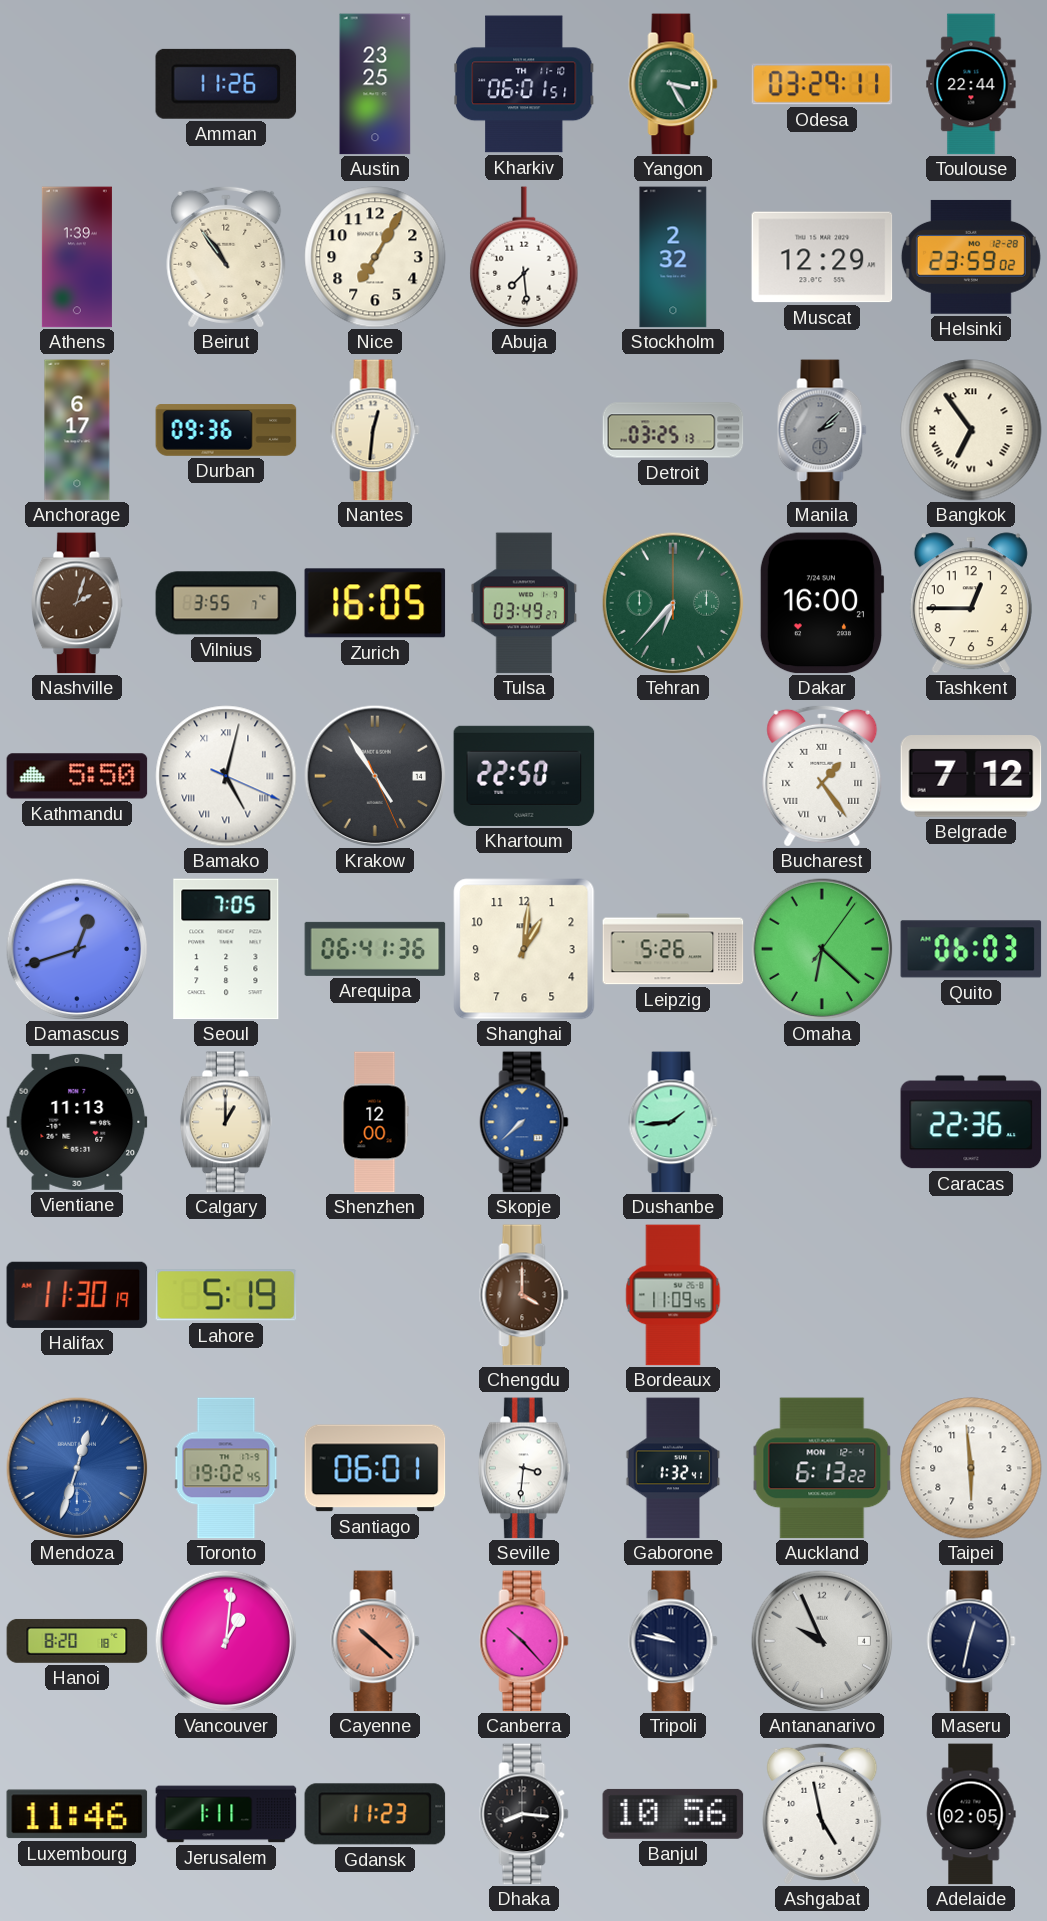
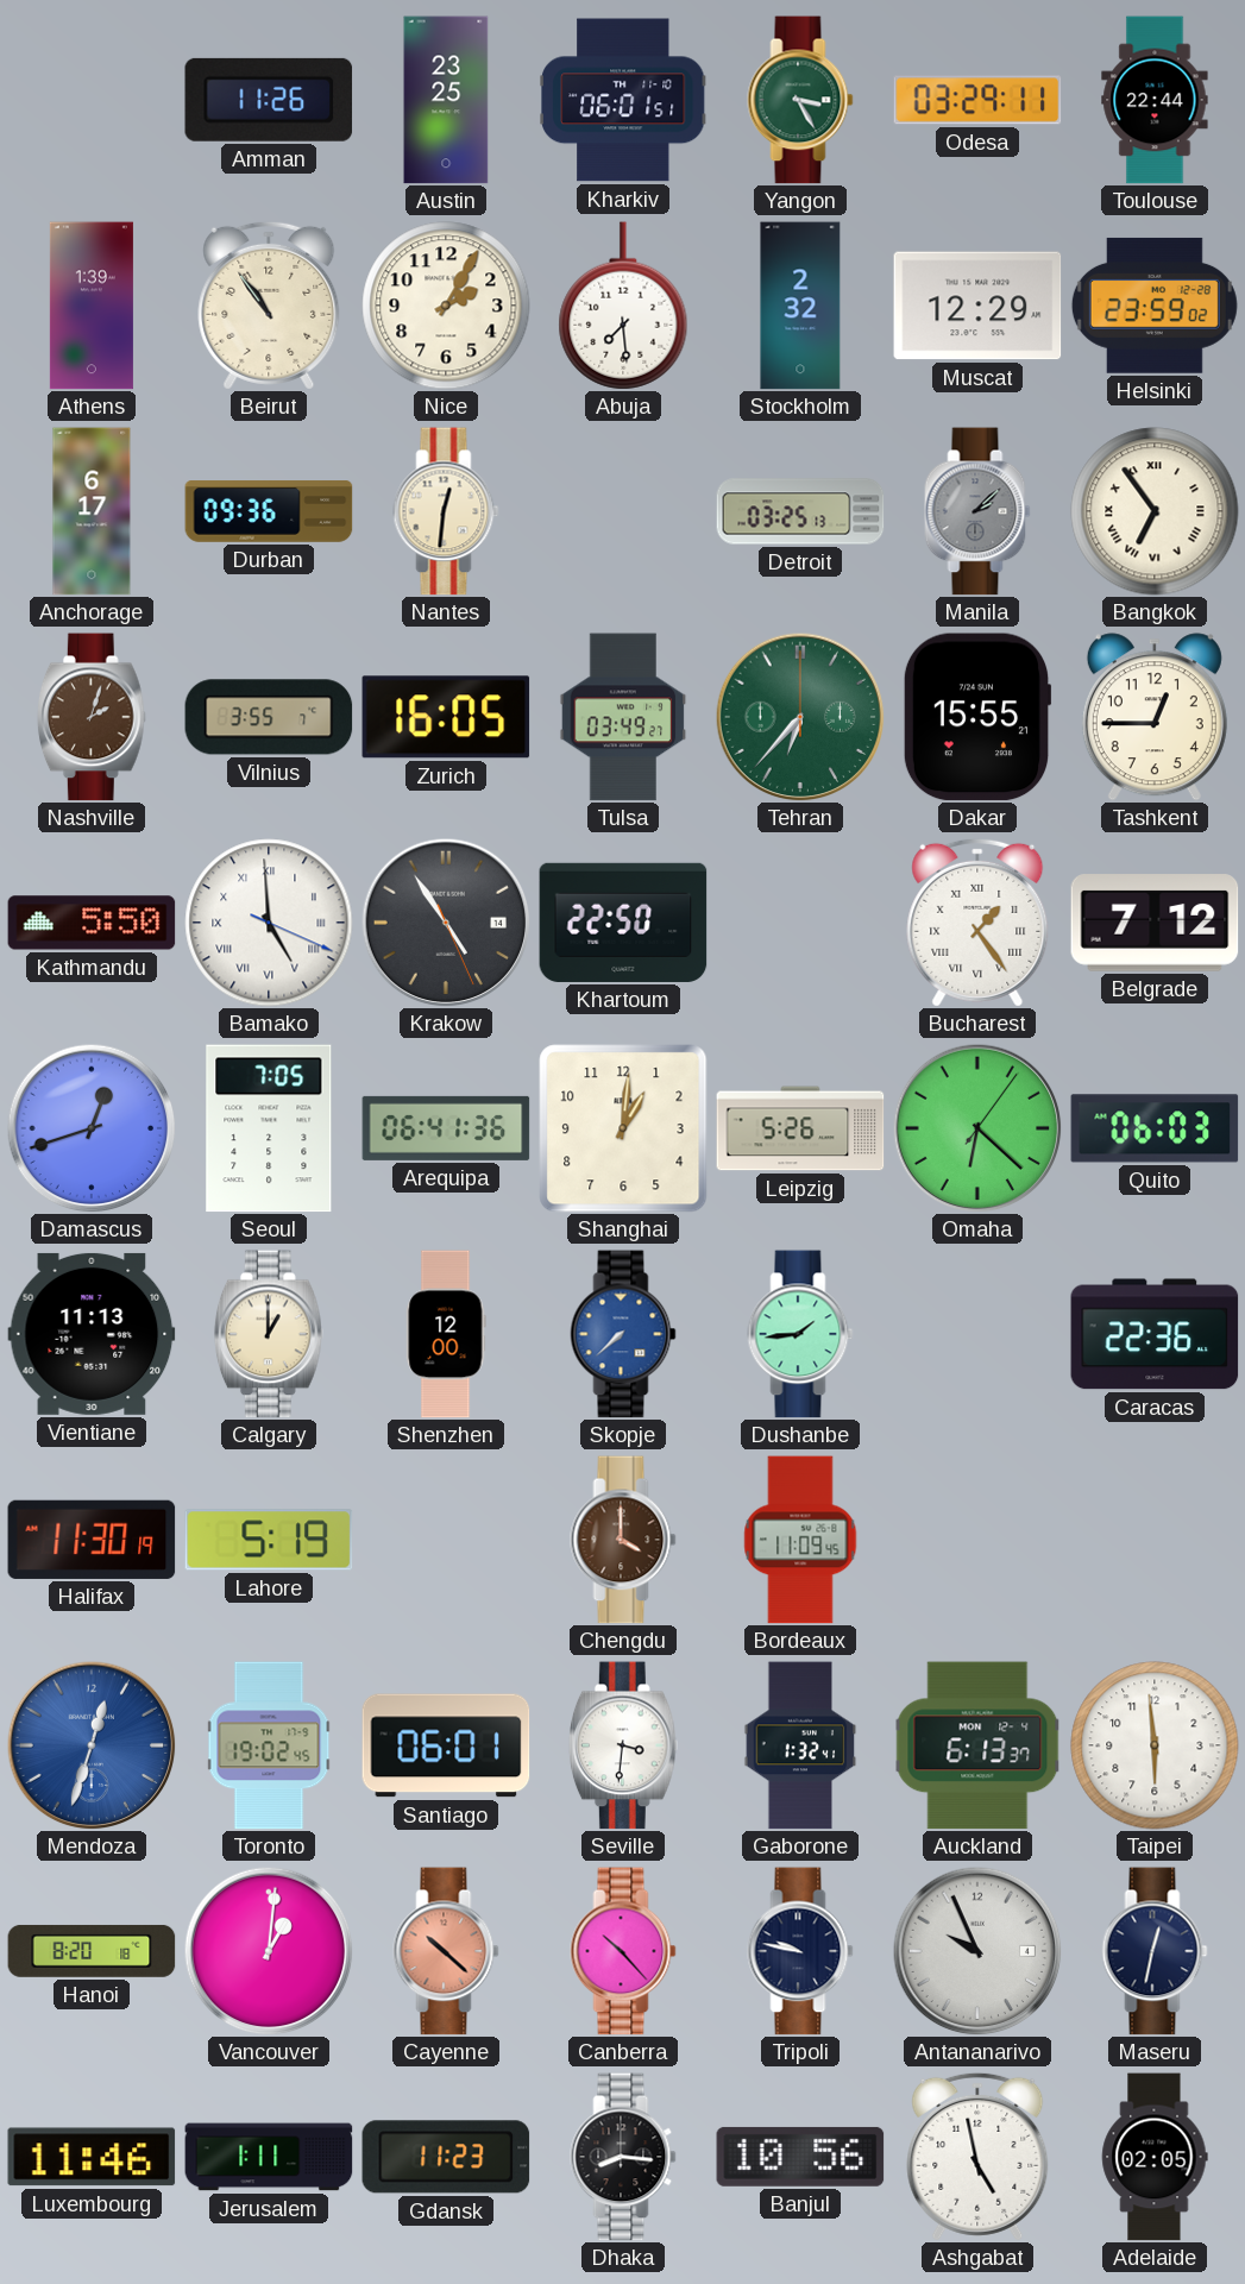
Nice: 7:05 -> 2:05 (446, 306)
Dakar: 16:00 -> 15:55 (977, 717)
Bamako: 5:02 -> 4:59 (269, 923)
Auckland: 6:13:22 -> 6:13:37 (977, 1745)
